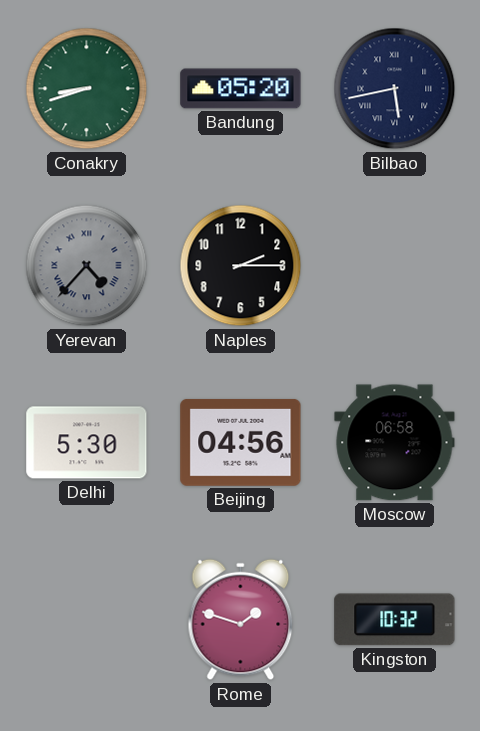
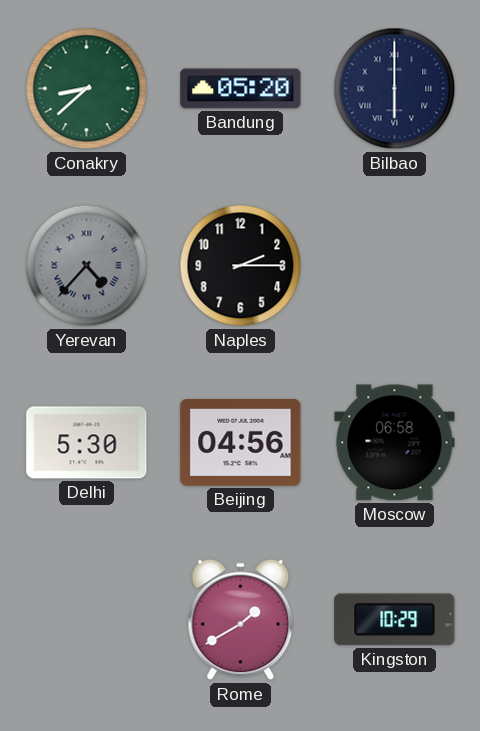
Conakry: 8:42 -> 8:38 (87, 89)
Bilbao: 5:43 -> 6:00 (395, 89)
Rome: 1:48 -> 1:40 (241, 620)
Kingston: 10:32 -> 10:29 (395, 620)
